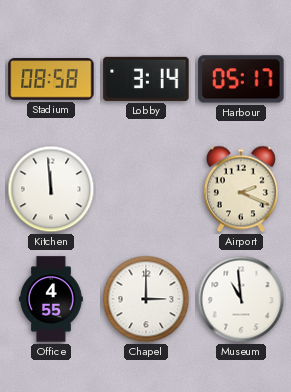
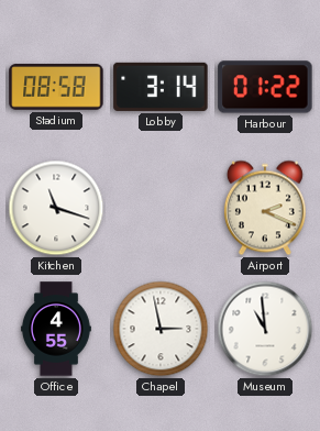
Harbour: 05:17 -> 01:22 (265, 87)
Kitchen: 11:59 -> 11:18 (56, 208)
Chapel: 3:00 -> 2:58 (161, 329)
